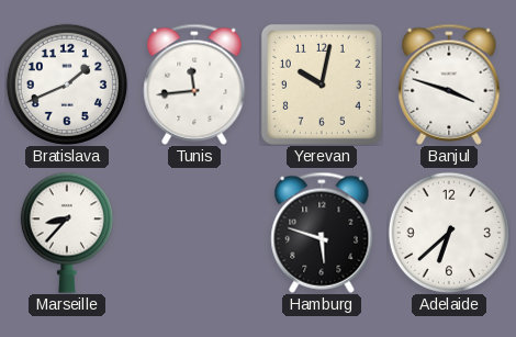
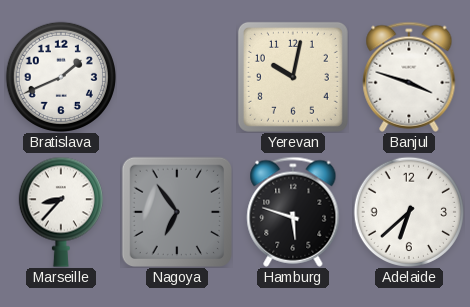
Tunis: 11:44 -> none (194, 85)
Nagoya: none -> 6:54 (176, 211)
